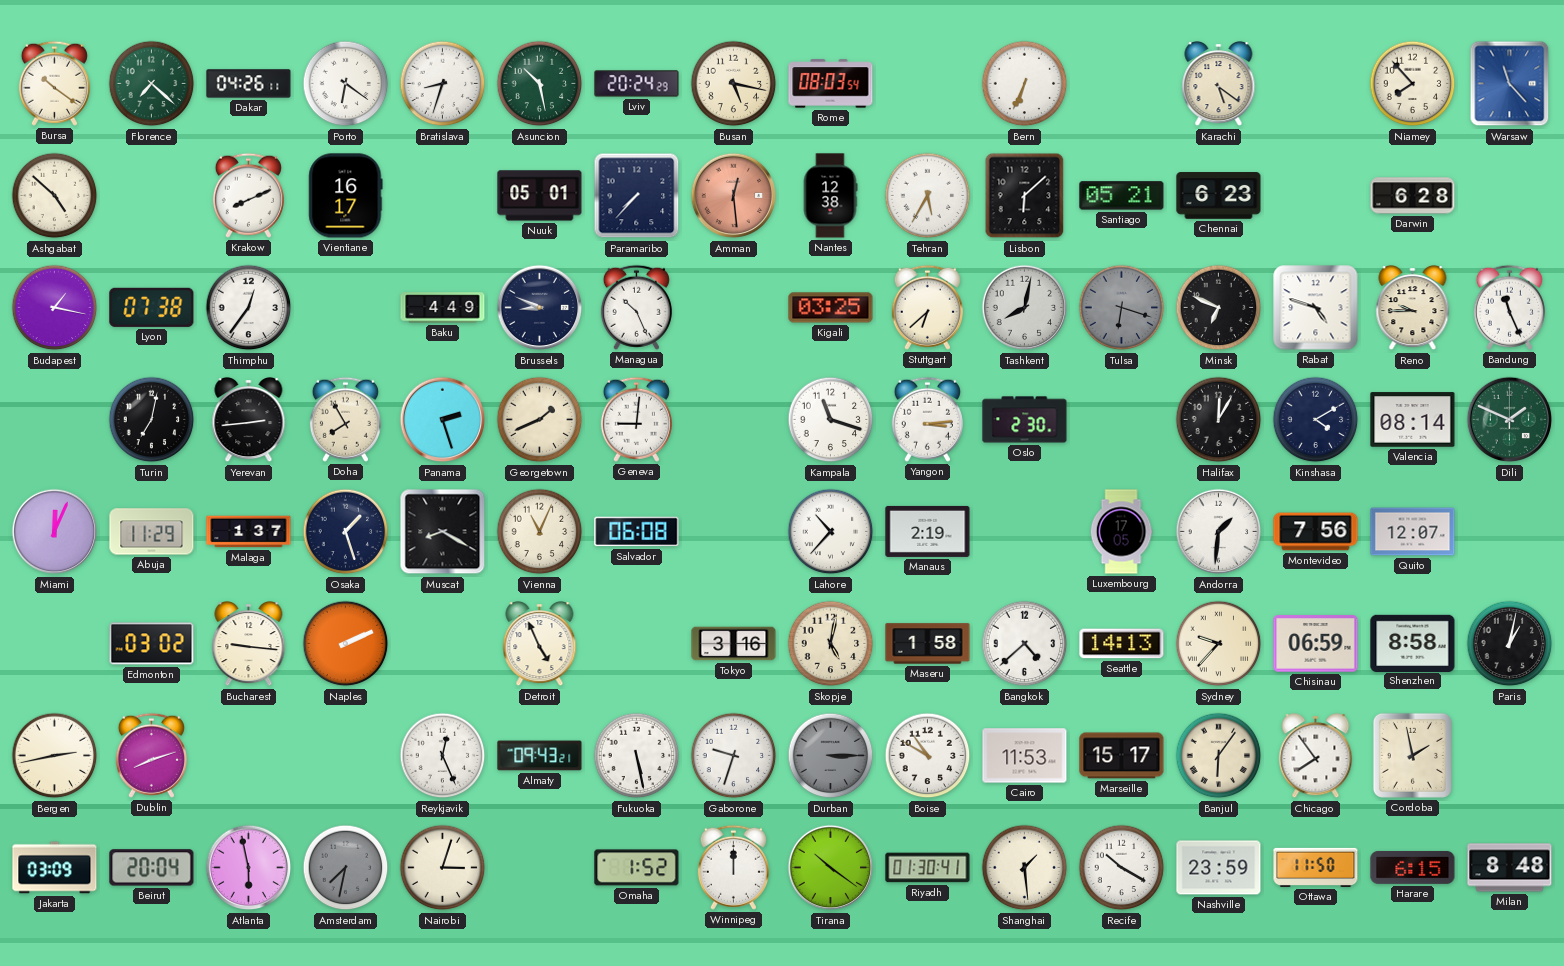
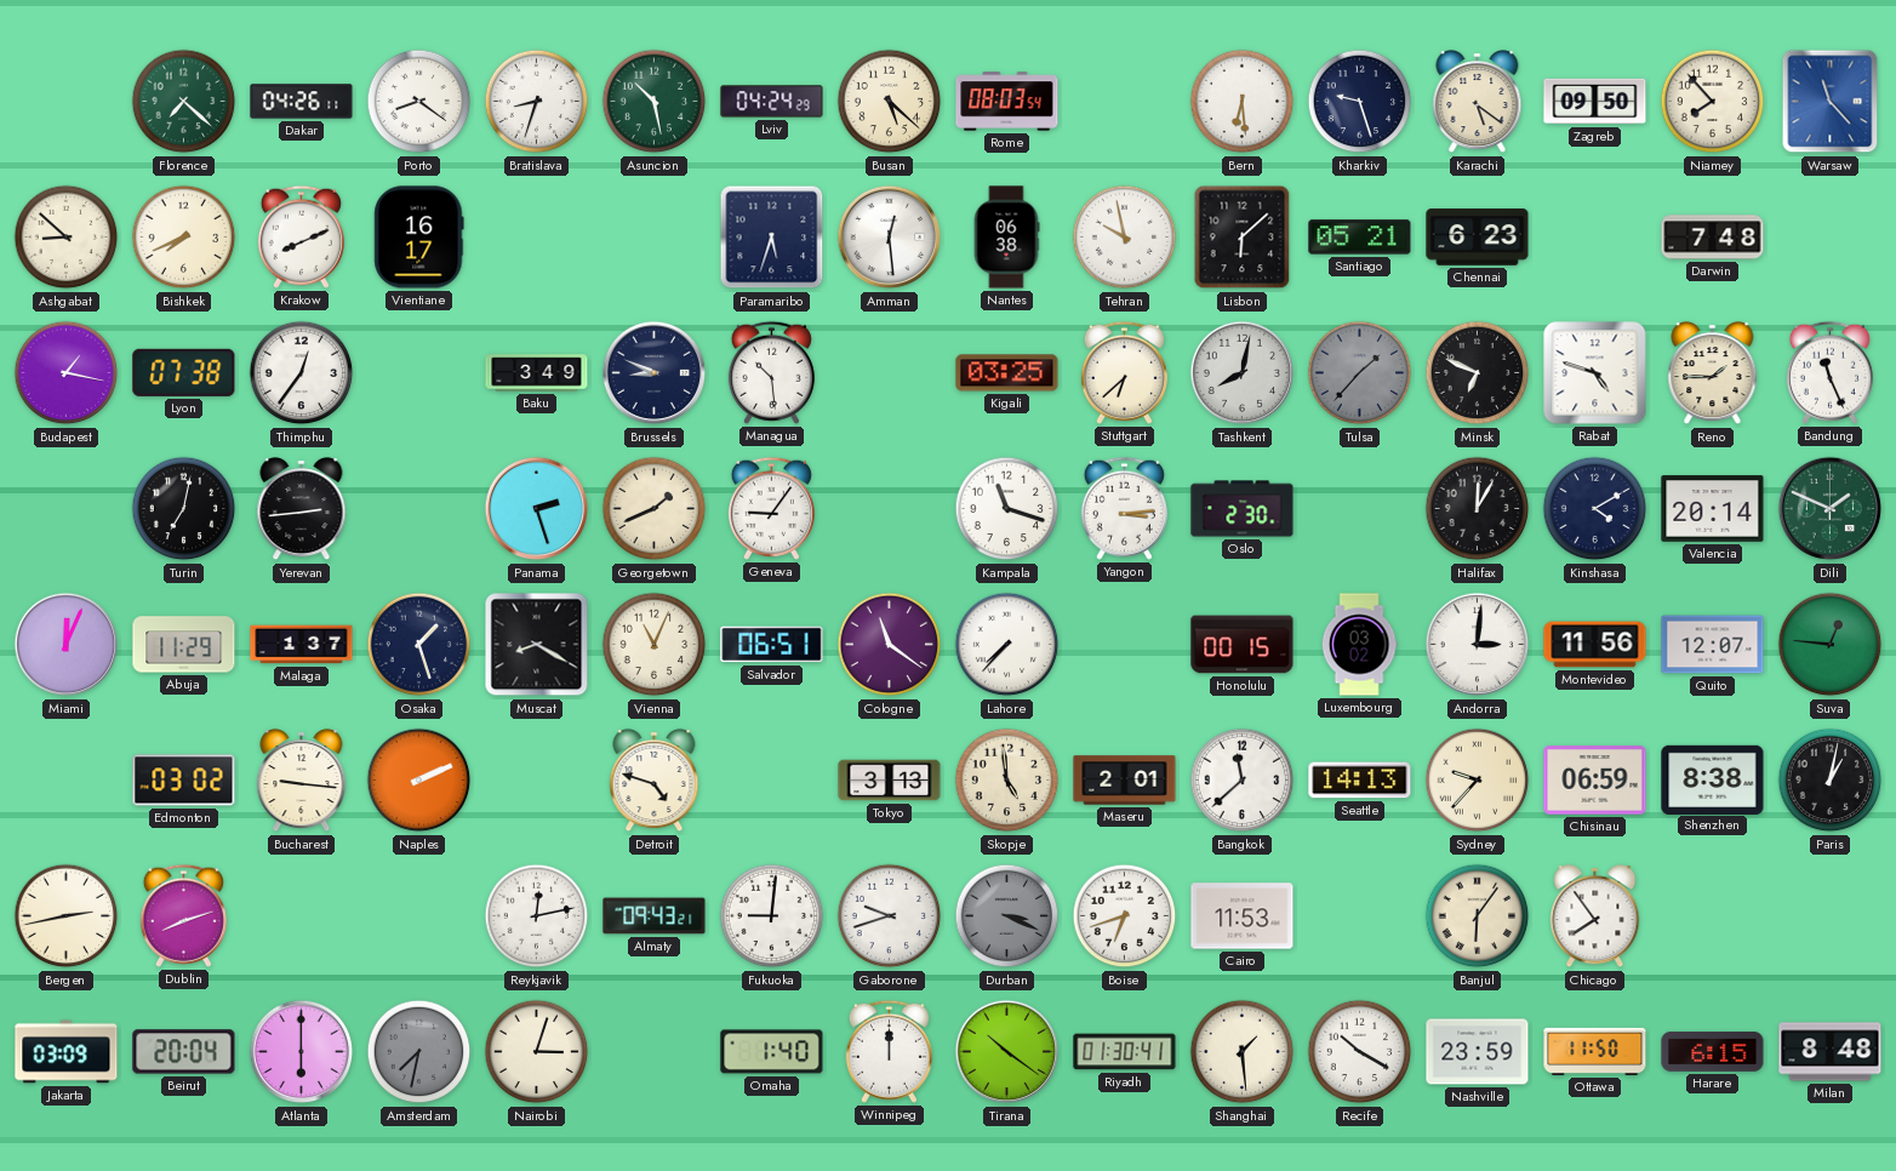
Bursa: 10:21 -> none (54, 83)
Porto: 6:21 -> 8:21 (419, 102)
Lviv: 20:24 -> 04:24 (772, 102)
Busan: 5:17 -> 5:22 (890, 102)
Bern: 6:34 -> 6:29 (1243, 102)
Kharkiv: none -> 9:27 (1360, 102)
Zagreb: none -> 09:50 (1595, 102)
Ashgabat: 4:52 -> 8:52 (67, 238)
Bishkek: none -> 7:41 (184, 238)
Nuuk: 05:01 -> none (540, 196)
Paramaribo: 7:37 -> 5:33 (772, 238)
Amman dial: salmon -> white (890, 238)
Nantes: 12:38 -> 06:38 (1006, 238)
Tehran: 5:35 -> 9:58 (1125, 238)
Darwin: 6:28 -> 7:48 (1713, 238)
Baku: 4:49 -> 3:49 (537, 373)
Managua: 10:26 -> 10:29 (771, 372)
Tulsa: 6:18 -> 1:37 (1360, 373)
Reno: 9:45 -> 1:45 (1713, 375)
Doha: 7:55 -> none (345, 419)
Geneva: 9:01 -> 9:06 (771, 508)
Valencia: 08:14 -> 20:14 (1713, 509)
Salvador: 06:08 -> 06:51 (772, 645)
Cologne: none -> 11:21 (890, 645)
Lahore: 10:37 -> 7:37 (1007, 645)
Manaus: 2:19 -> none (928, 531)
Honolulu: none -> 00:15 (1243, 645)
Luxembourg: 17:05 -> 03:02 (1359, 645)
Andorra: 1:31 -> 3:01 (1478, 645)
Montevideo: 7:56 -> 11:56 (1595, 645)
Suva: none -> 12:46 (1831, 645)
Detroit: 4:56 -> 4:48 (655, 782)
Tokyo: 3:16 -> 3:13 (890, 781)
Skopje: 5:02 -> 4:59 (1007, 781)
Maseru: 1:58 -> 2:01 (1125, 781)
Bangkok: 4:38 -> 11:38 (1243, 781)
Shenzhen: 8:58 -> 8:38 (1713, 779)
Reykjavik: 12:26 -> 12:13 (537, 916)
Fukuoka: 5:28 -> 9:01 (772, 916)
Gaborone: 9:33 -> 9:42 (890, 916)
Durban: 3:15 -> 3:19 (1007, 916)
Boise: 10:50 -> 6:42 (1125, 916)
Marseille: 15:17 -> none (1122, 756)
Cordoba: 1:58 -> none (1412, 755)
Atlanta: 5:58 -> 6:00 (302, 1052)
Omaha: 1:52 -> 1:40 (772, 1052)
